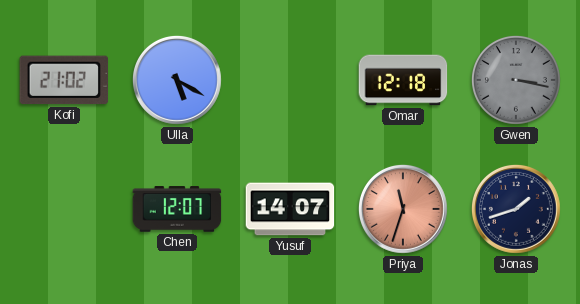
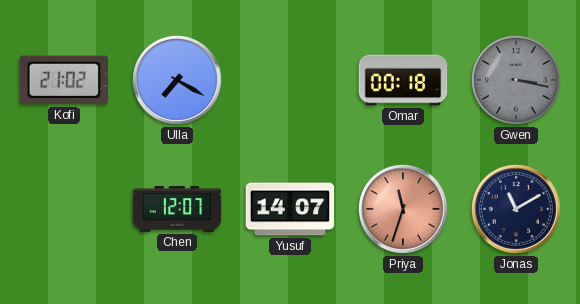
Ulla: 5:20 -> 7:20 (177, 80)
Omar: 12:18 -> 00:18 (403, 80)
Jonas: 1:42 -> 11:10 (516, 209)
